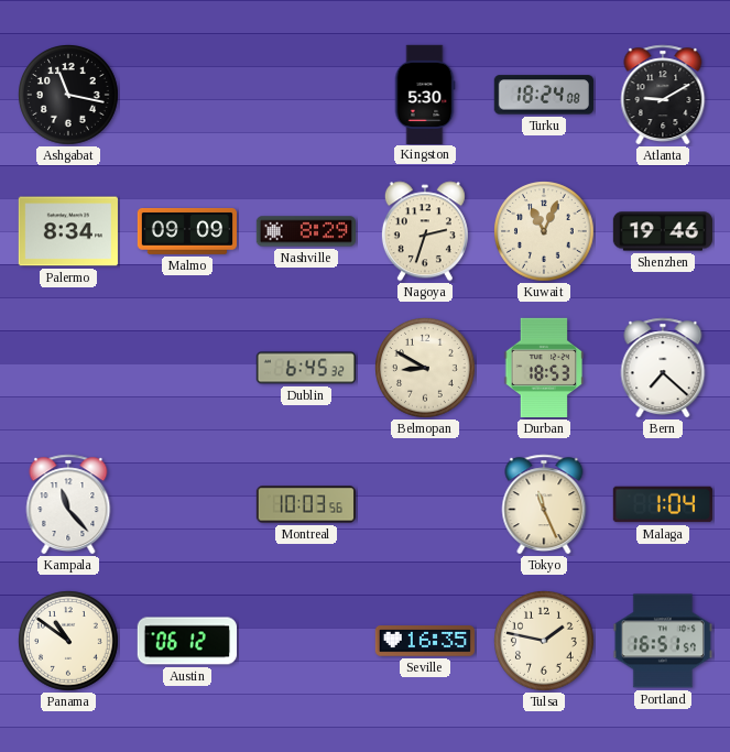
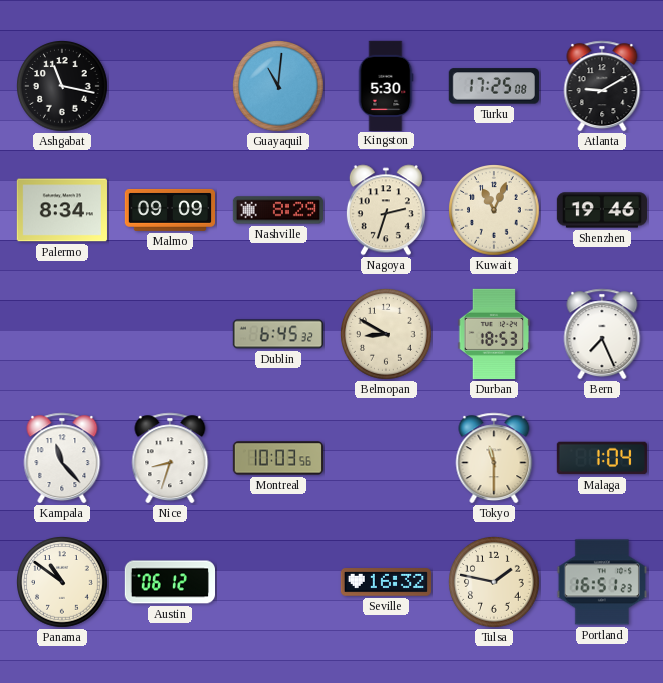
Guayaquil: none -> 11:01 (279, 87)
Turku: 18:24 -> 17:25 (494, 86)
Bern: 7:22 -> 7:26 (602, 334)
Nice: none -> 8:33 (170, 458)
Tokyo: 11:26 -> 11:30 (494, 458)
Seville: 16:35 -> 16:32 (386, 582)
Portland: 16:51:57 -> 16:51:23 (602, 582)
